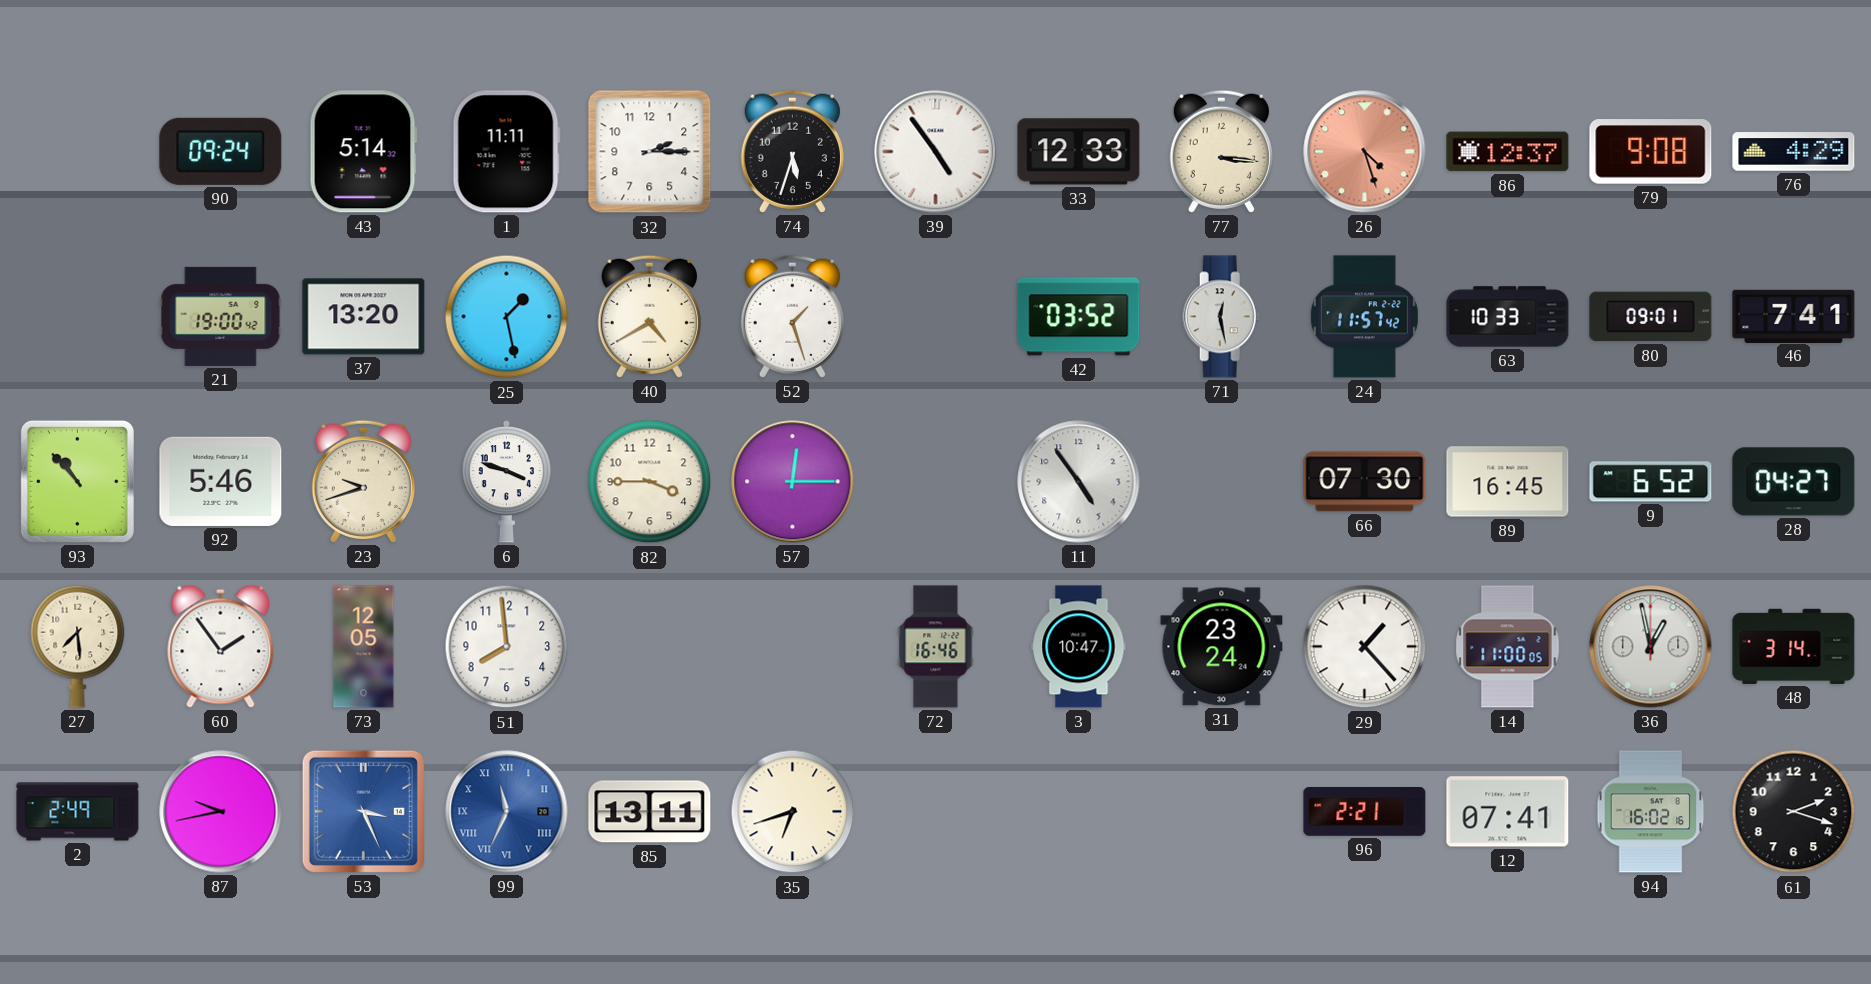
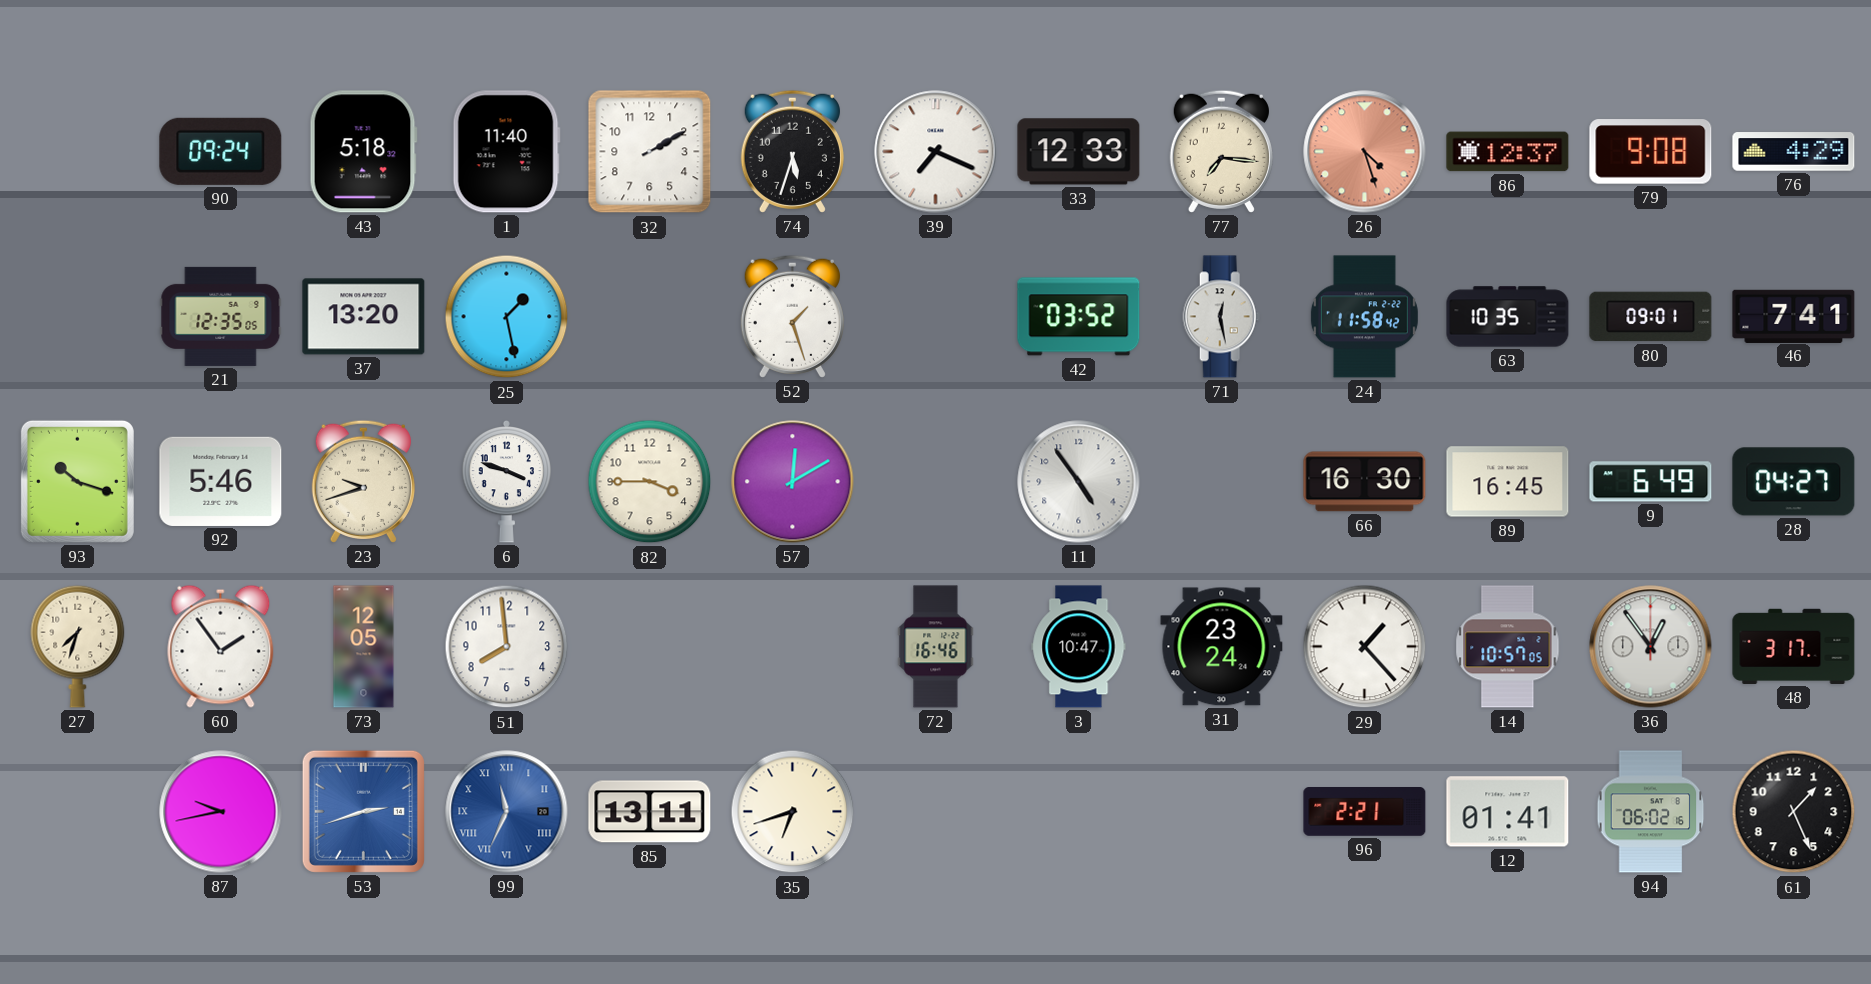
43: 5:14 -> 5:18 (363, 152)
1: 11:11 -> 11:40 (506, 152)
32: 2:15 -> 2:10 (650, 152)
39: 4:54 -> 7:19 (936, 152)
77: 3:16 -> 7:16 (1221, 151)
21: 19:00 -> 12:35 (221, 316)
40: 4:40 -> none (649, 316)
24: 11:57 -> 11:58 (1364, 317)
63: 10:33 -> 10:35 (1508, 317)
93: 10:53 -> 10:18 (77, 481)
57: 12:15 -> 12:10 (793, 482)
66: 07:30 -> 16:30 (1365, 482)
9: 6:52 -> 6:49 (1651, 482)
27: 7:29 -> 7:33 (78, 646)
14: 11:00 -> 10:57 (1508, 647)
36: 12:58 -> 12:54 (1651, 647)
48: 3:14 -> 3:17 (1794, 646)
2: 2:49 -> none (78, 812)
53: 3:26 -> 2:42 (363, 811)
12: 07:41 -> 01:41 (1508, 812)
94: 16:02 -> 06:02 (1651, 812)
61: 2:18 -> 1:26 (1794, 812)
